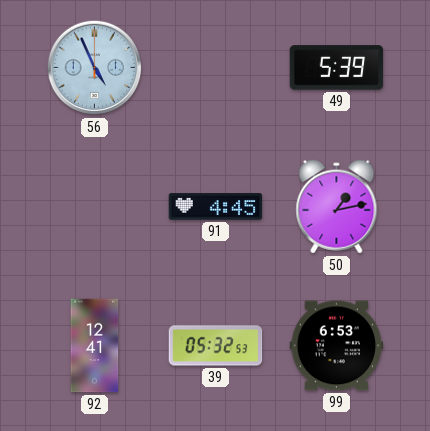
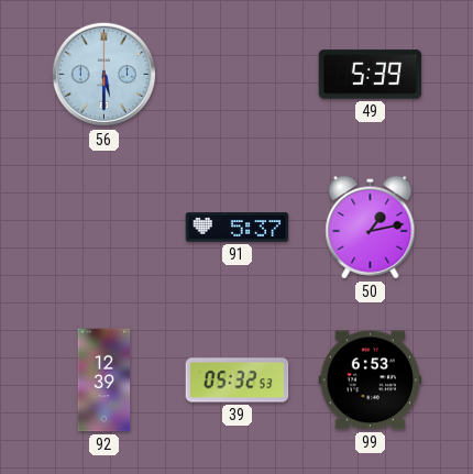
56: 4:56 -> 5:30 (105, 75)
91: 4:45 -> 5:37 (238, 228)
92: 12:41 -> 12:39 (105, 381)
